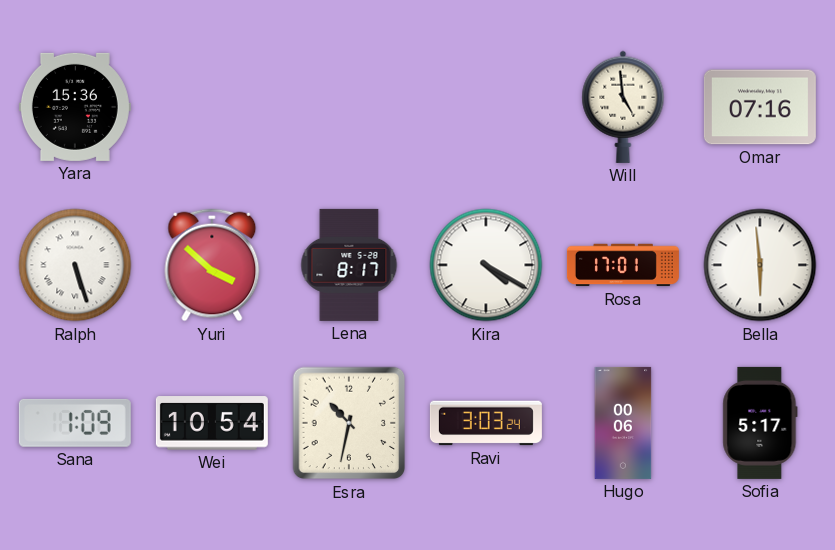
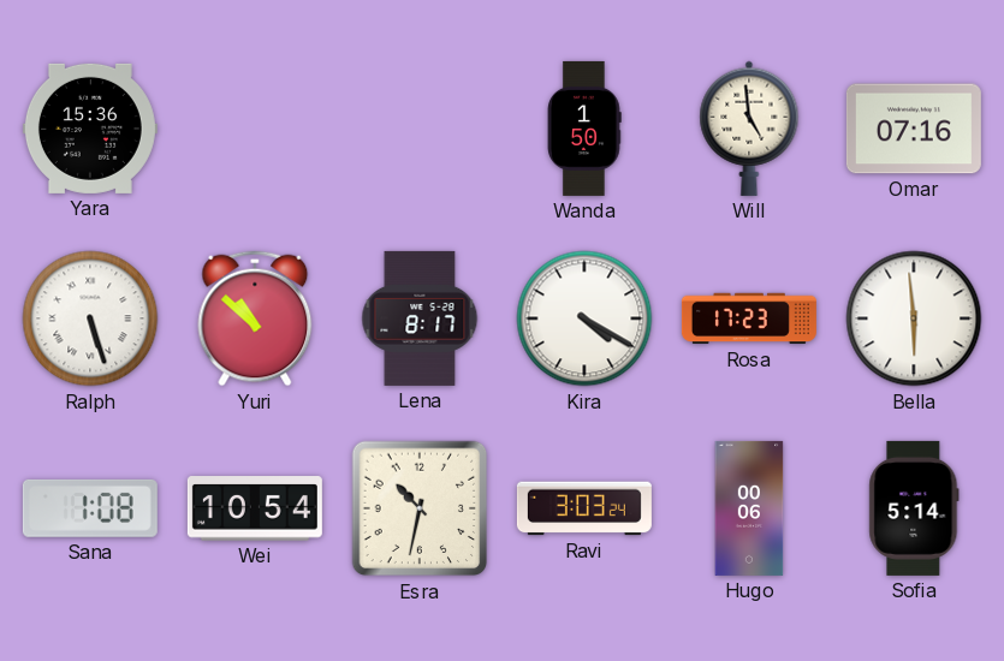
Wanda: none -> 1:50 (584, 129)
Yuri: 3:52 -> 10:52 (255, 318)
Rosa: 17:01 -> 17:23 (749, 318)
Sana: 1:09 -> 1:08 (90, 508)
Sofia: 5:17 -> 5:14 (914, 508)
